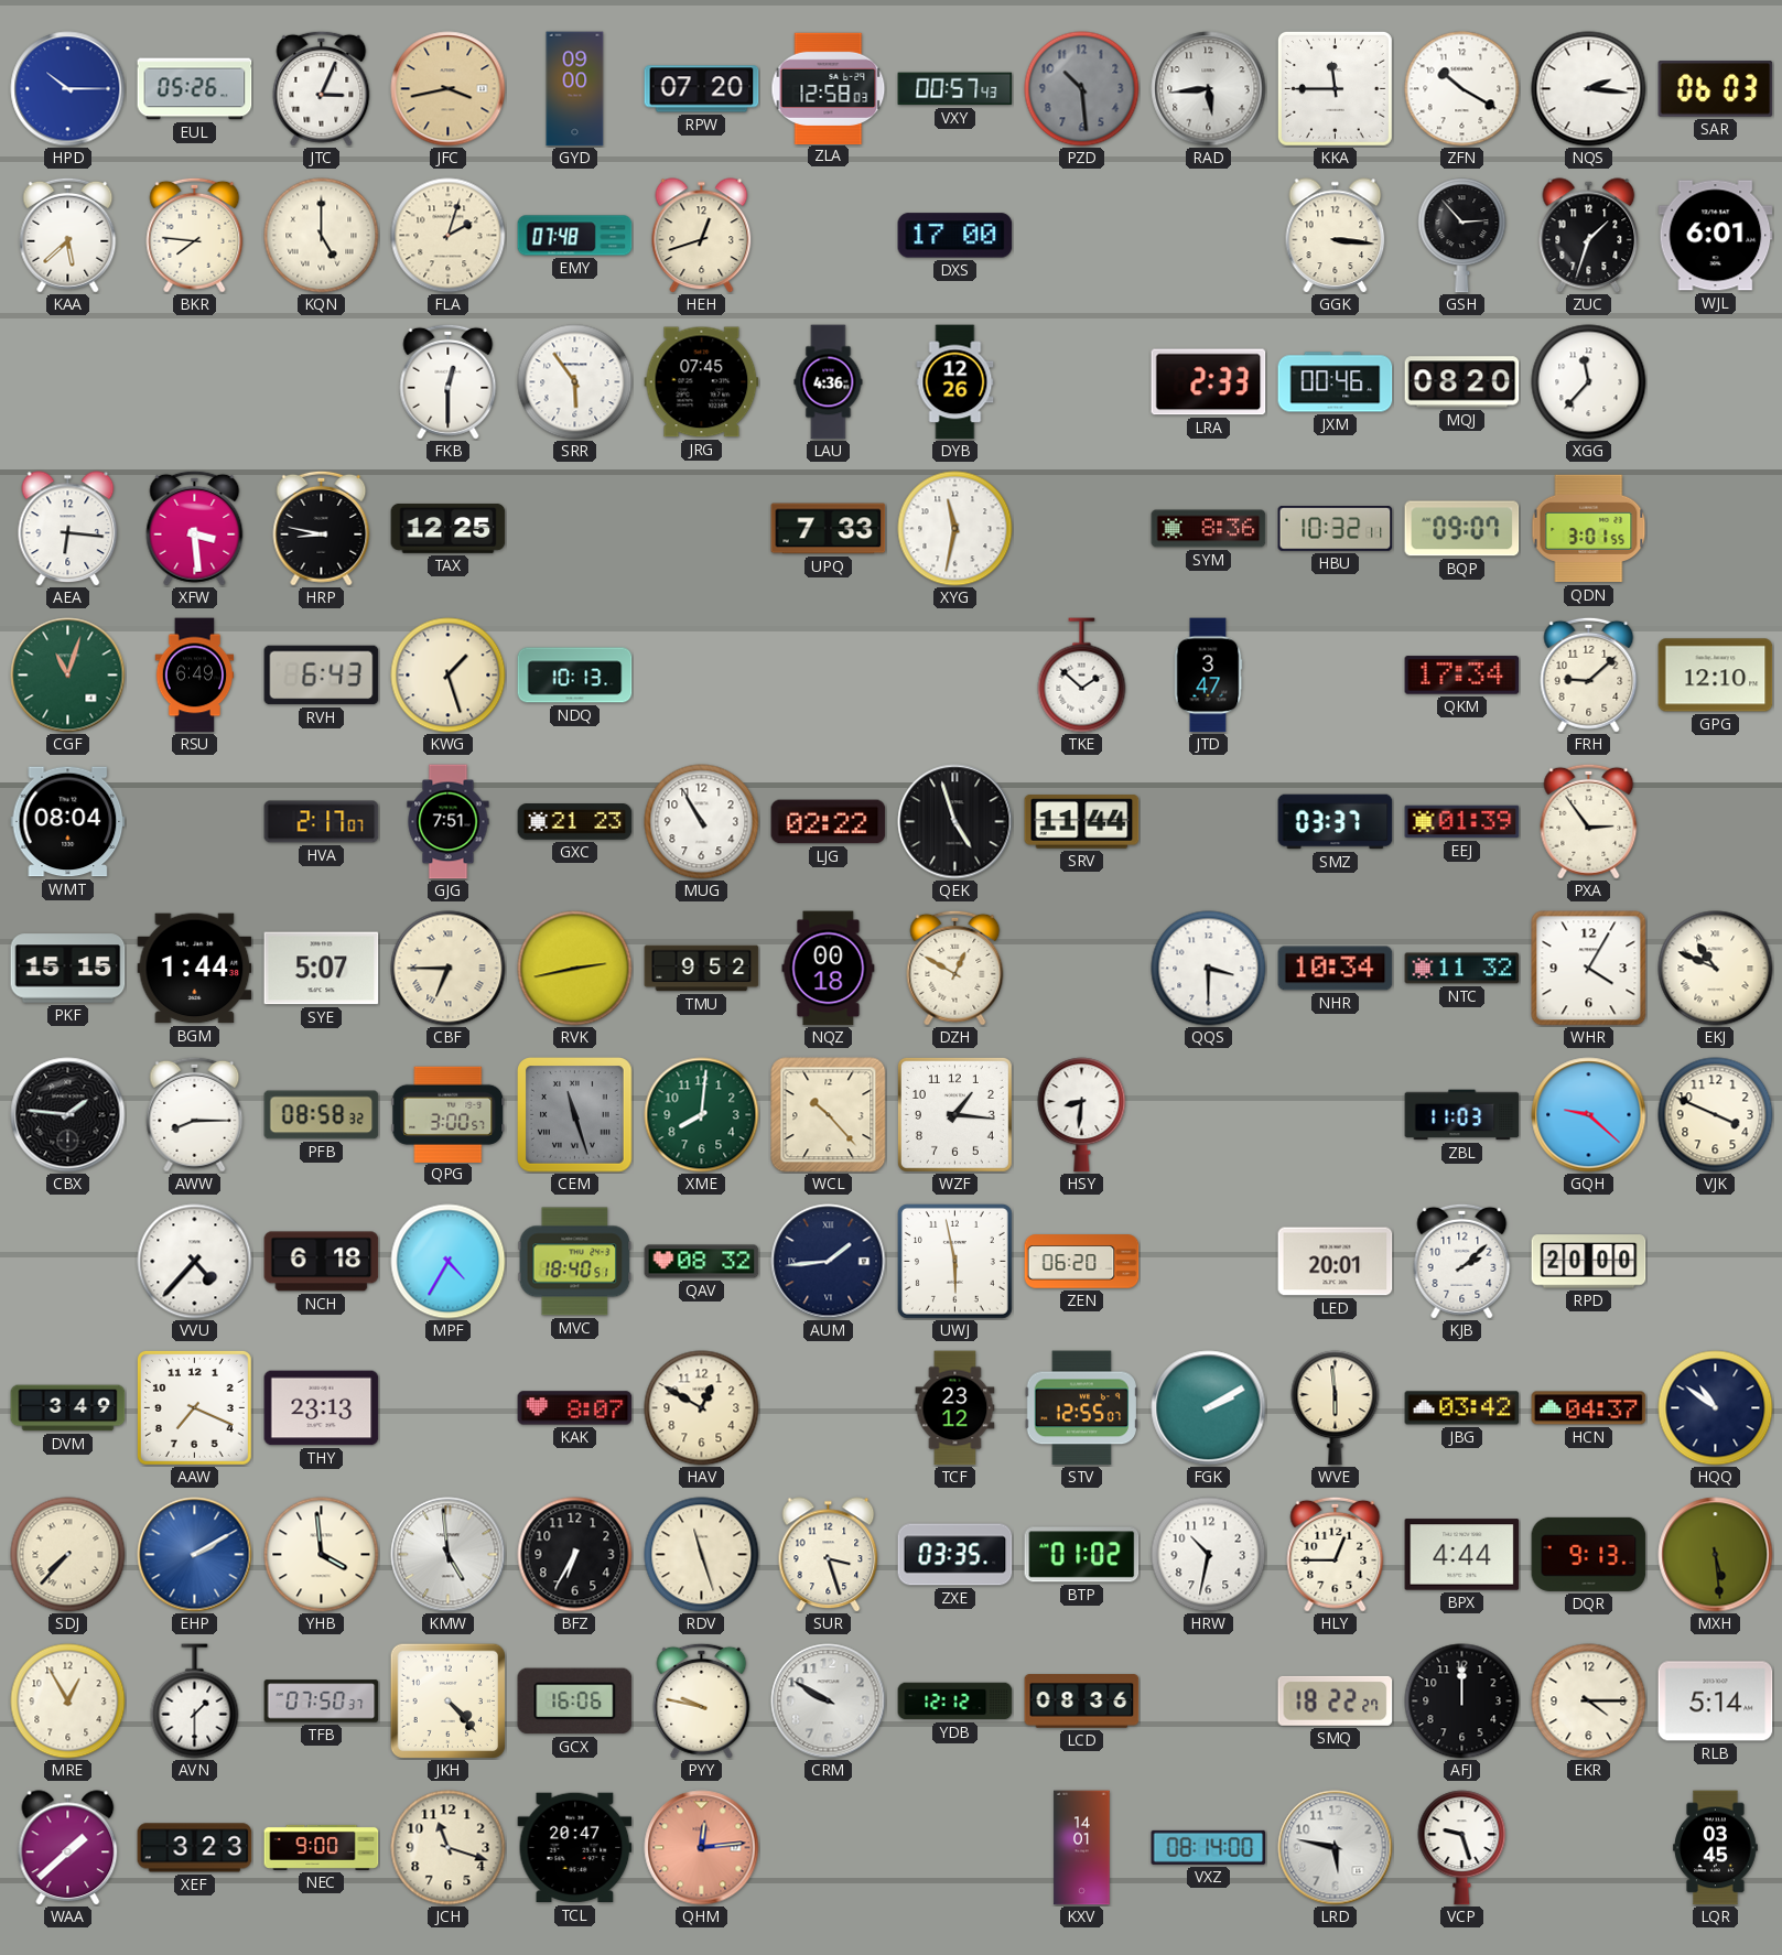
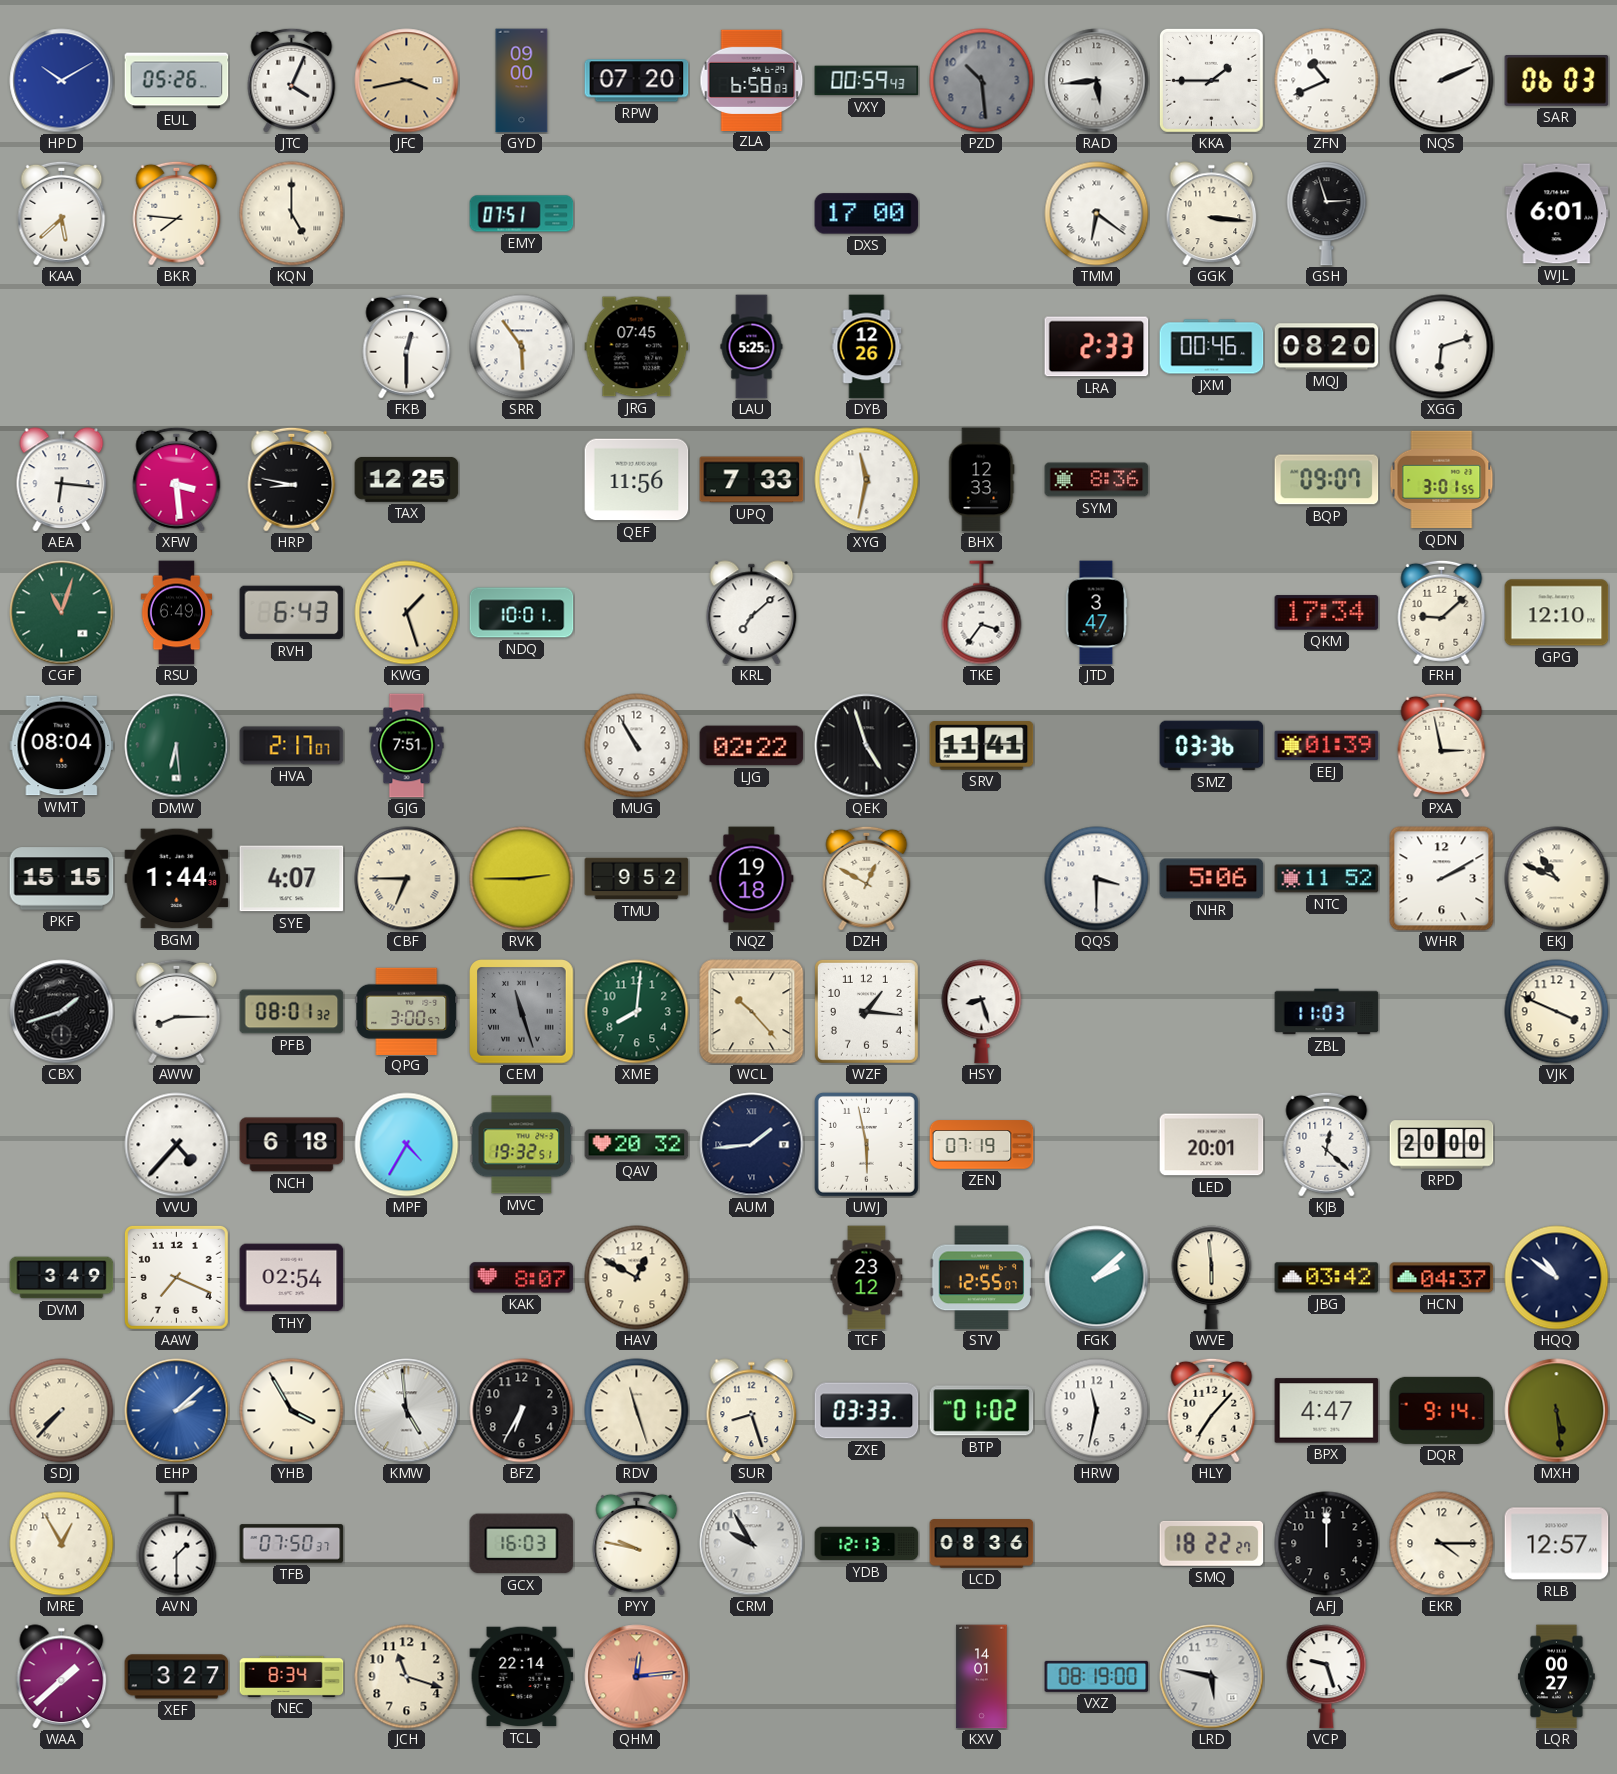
HPD: 10:15 -> 10:10 (62, 81)
JTC: 3:04 -> 4:04 (292, 80)
ZLA: 12:58 -> 6:58 (752, 80)
VXY: 00:57 -> 00:59 (867, 81)
KKA: 11:45 -> 1:45 (1211, 80)
ZFN: 10:20 -> 10:41 (1327, 81)
NQS: 2:16 -> 2:11 (1442, 81)
FLA: 2:03 -> none (449, 236)
EMY: 07:48 -> 07:51 (522, 214)
HEH: 12:42 -> none (702, 236)
TMM: none -> 6:21 (1097, 214)
GSH: 2:53 -> 2:57 (1327, 214)
ZUC: 1:33 -> none (1589, 236)
LAU: 4:36 -> 5:25 (752, 347)
XGG: 11:37 -> 6:12 (1442, 347)
QEF: none -> 11:56 (637, 480)
BHX: none -> 12:33 (982, 480)
HBU: 10:32 -> none (1336, 529)
NDQ: 10:13 -> 10:01 (522, 613)
KRL: none -> 7:08 (752, 613)
TKE: 1:52 -> 3:36 (982, 613)
DMW: none -> 6:29 (177, 746)
GXC: 21:23 -> none (575, 822)
SRV: 11:44 -> 11:41 (982, 746)
SMZ: 03:37 -> 03:36 (1212, 746)
PXA: 2:54 -> 2:58 (1442, 745)
SYE: 5:07 -> 4:07 (292, 879)
RVK: 2:43 -> 2:45 (522, 879)
NQZ: 00:18 -> 19:18 (752, 879)
NHR: 10:34 -> 5:06 (1212, 879)
NTC: 11:32 -> 11:52 (1327, 879)
WHR: 4:05 -> 2:10 (1442, 879)
CBX: 1:46 -> 1:42 (62, 1012)
PFB: 08:58 -> 08:01 (292, 1012)
HSY: 8:31 -> 8:27 (982, 1012)
GQH: 9:22 -> none (1589, 1115)
MVC: 18:40 -> 19:32 (522, 1145)
QAV: 08:32 -> 20:32 (637, 1145)
ZEN: 06:20 -> 07:19 (982, 1145)
KJB: 2:08 -> 12:22 (1327, 1144)
THY: 23:13 -> 02:54 (292, 1278)
FGK: 2:10 -> 2:08 (1097, 1278)
EHP: 2:10 -> 2:08 (177, 1411)
YHB: 3:59 -> 3:55 (292, 1411)
SUR: 3:27 -> 8:27 (752, 1411)
ZXE: 03:35 -> 03:33 (867, 1411)
HRW: 10:32 -> 11:32 (1097, 1411)
HLY: 12:45 -> 7:07 (1212, 1410)
BPX: 4:44 -> 4:47 (1327, 1411)
DQR: 9:13 -> 9:14 (1442, 1410)
JKH: 4:23 -> none (447, 1700)
GCX: 16:06 -> 16:03 (522, 1544)
CRM: 9:50 -> 9:55 (752, 1544)
YDB: 12:12 -> 12:13 (867, 1544)
RLB: 5:14 -> 12:57 (1557, 1544)
XEF: 3:23 -> 3:27 (177, 1677)
NEC: 9:00 -> 8:34 (292, 1676)
TCL: 20:47 -> 22:14 (522, 1677)
VXZ: 08:14 -> 08:19 (1097, 1676)
LQR: 03:45 -> 00:27 (1557, 1677)
